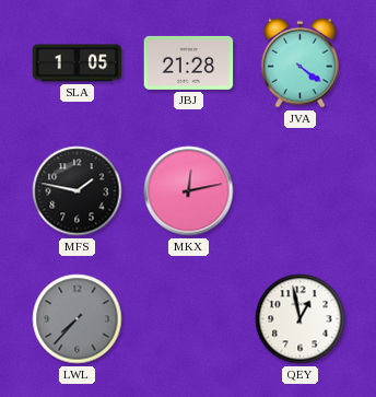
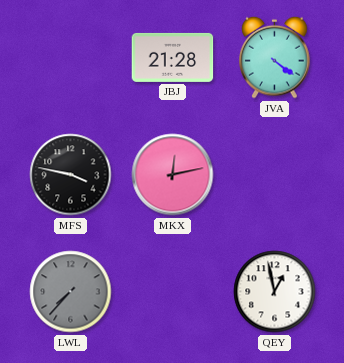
SLA: 1:05 -> none (78, 63)
MFS: 1:47 -> 3:47 (71, 175)
